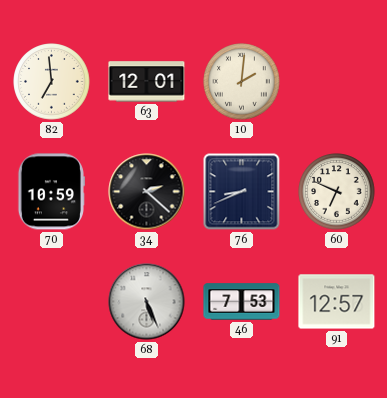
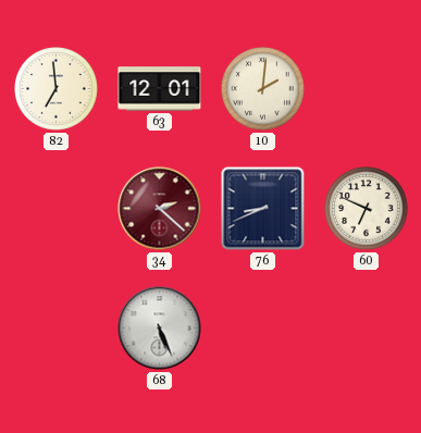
70: 10:59 -> none (51, 192)
34 dial: black -> burgundy (160, 209)
46: 7:53 -> none (242, 302)
91: 12:57 -> none (337, 302)
